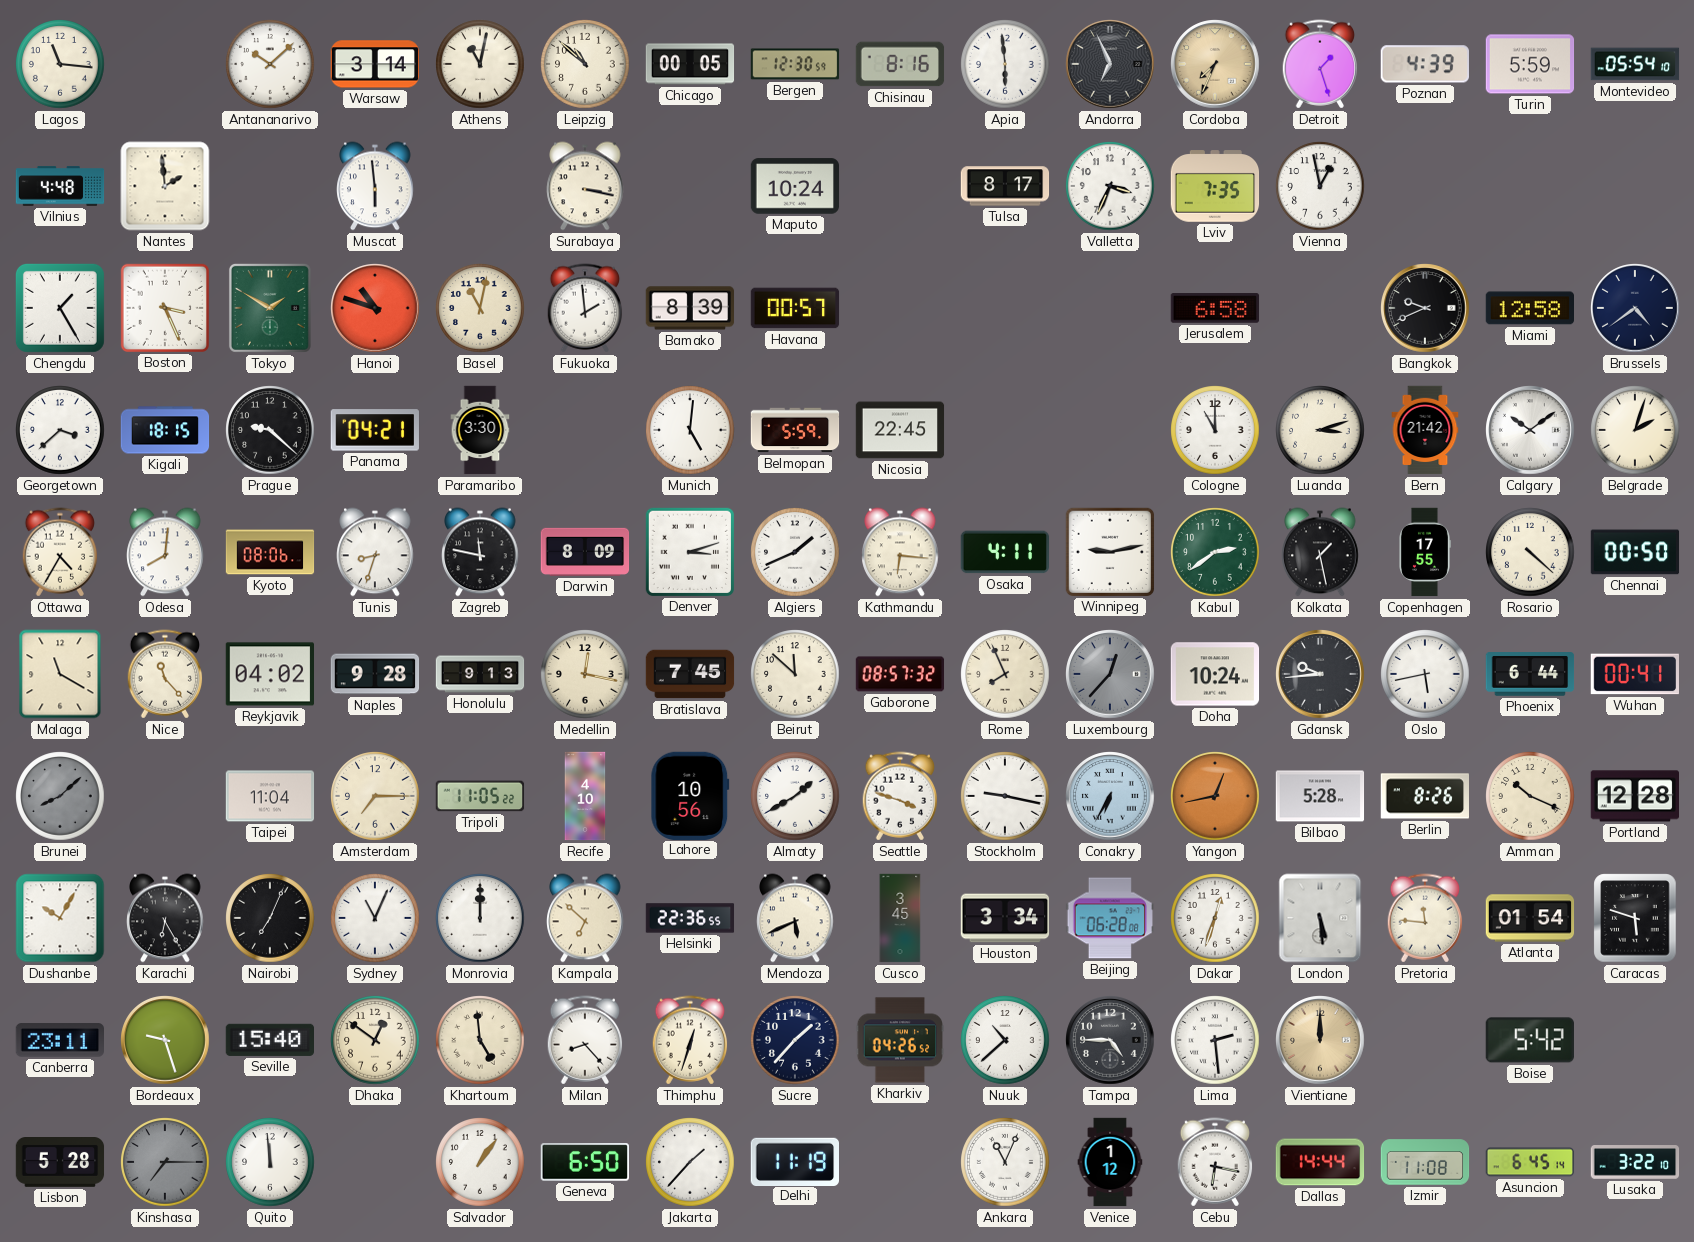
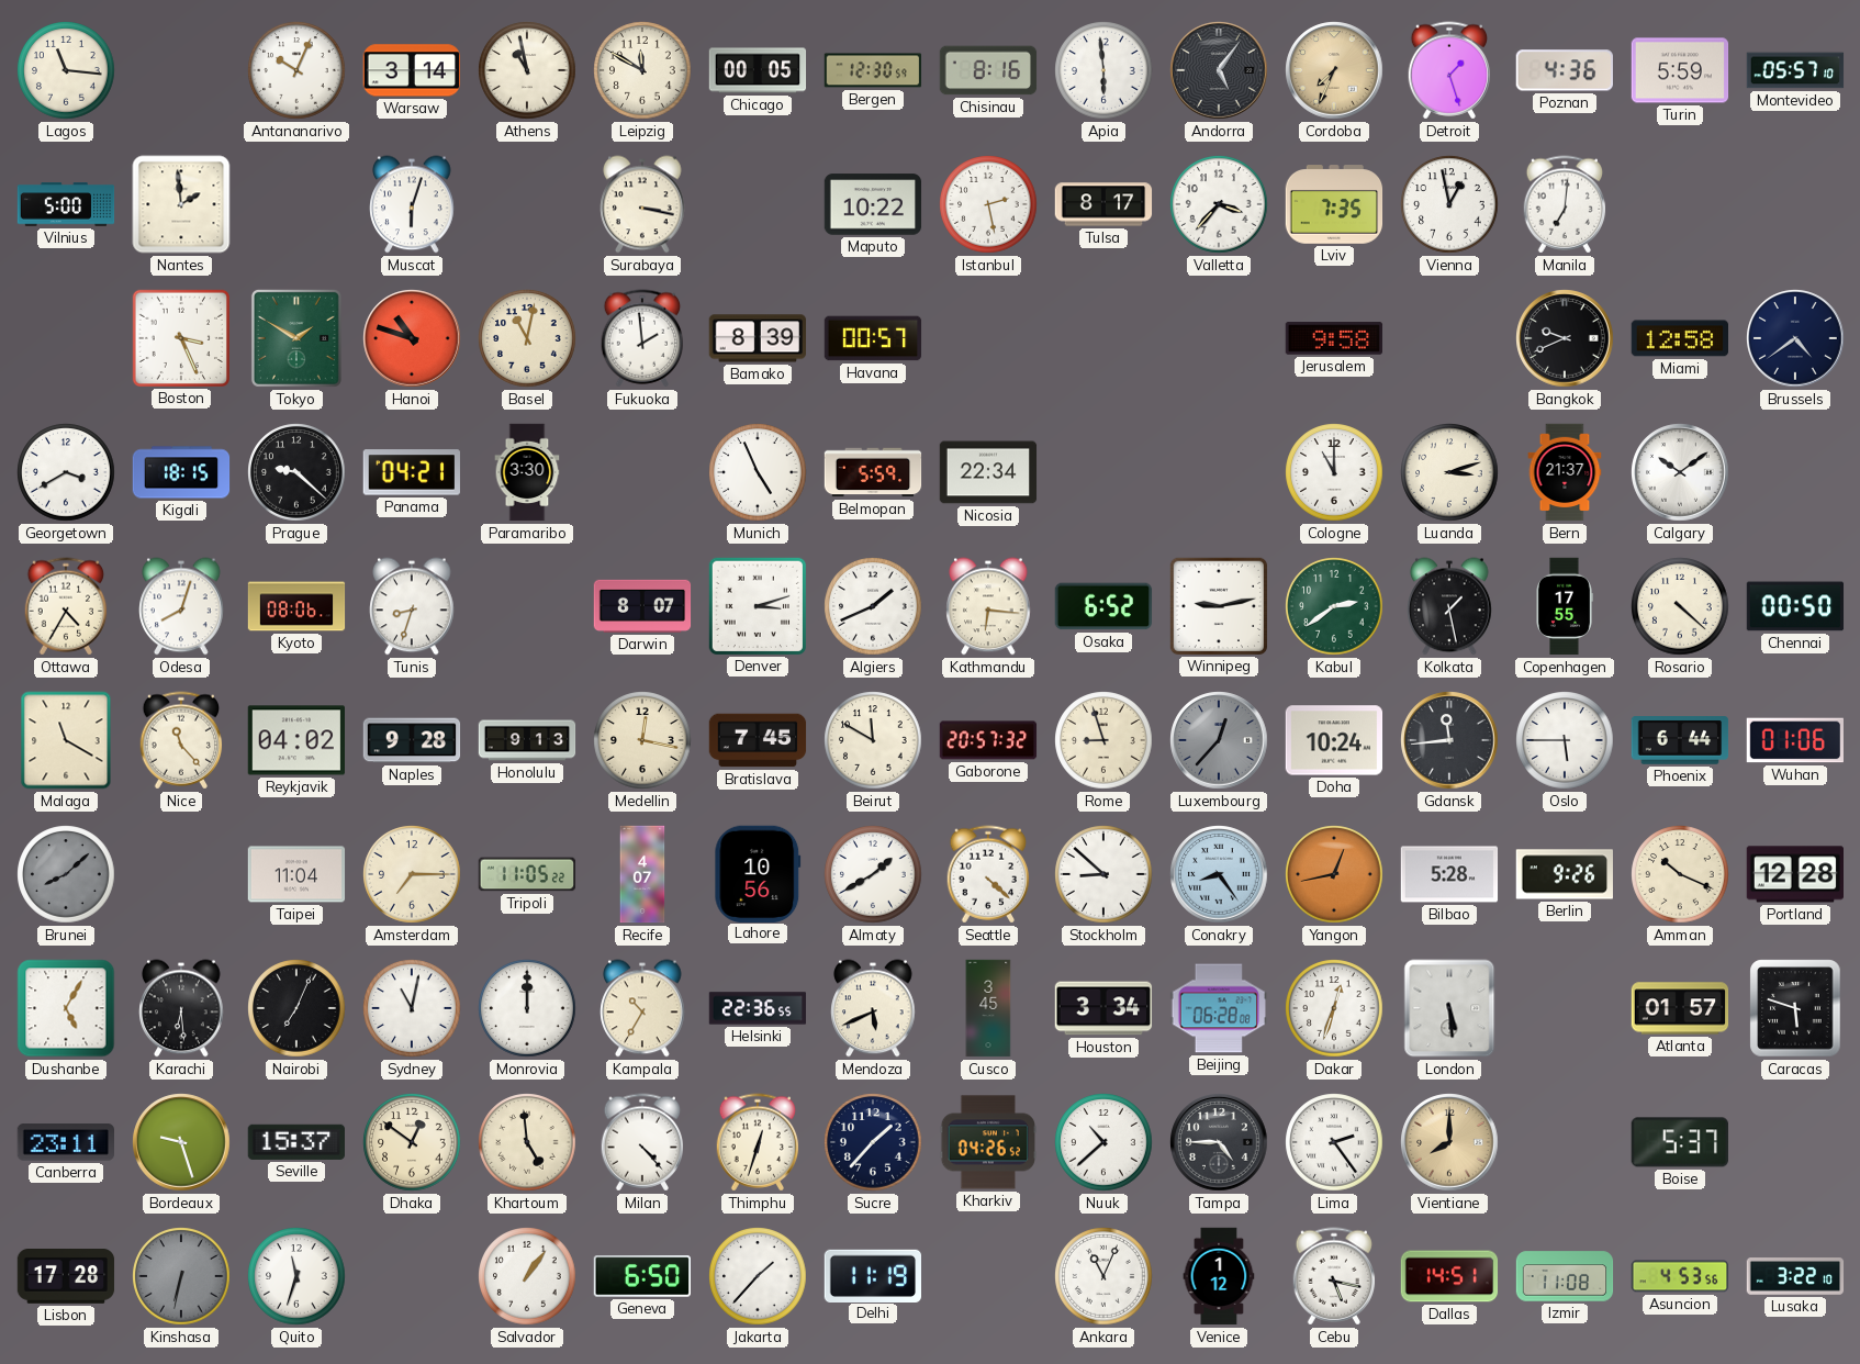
Antananarivo: 10:08 -> 10:04 (296, 70)
Athens: 11:02 -> 10:58 (527, 70)
Leipzig: 10:52 -> 11:50 (642, 70)
Andorra: 6:56 -> 5:06 (1219, 70)
Poznan: 4:39 -> 4:36 (1565, 70)
Montevideo: 05:54 -> 05:57 (1795, 70)
Vilnius: 4:48 -> 5:00 (66, 204)
Muscat: 5:59 -> 6:03 (412, 204)
Maputo: 10:24 -> 10:22 (873, 204)
Istanbul: none -> 2:28 (988, 204)
Valletta: 3:34 -> 3:37 (1219, 204)
Manila: none -> 7:01 (1565, 204)
Chengdu: 1:25 -> none (60, 308)
Jerusalem: 6:58 -> 9:58 (1334, 338)
Georgetown: 3:38 -> 3:40 (66, 472)
Munich: 5:01 -> 4:56 (758, 472)
Nicosia: 22:45 -> 22:34 (988, 472)
Bern: 21:42 -> 21:37 (1565, 472)
Belgrade: 2:03 -> none (1635, 430)
Odesa: 8:01 -> 8:03 (181, 606)
Zagreb: 11:47 -> none (480, 552)
Darwin: 8:09 -> 8:07 (642, 606)
Osaka: 4:11 -> 6:52 (1103, 606)
Beirut: 11:52 -> 11:50 (873, 740)
Gaborone: 08:57 -> 20:57 (988, 740)
Rome: 7:56 -> 8:57 (1103, 740)
Gdansk: 9:44 -> 11:44 (1449, 740)
Oslo: 5:43 -> 5:45 (1565, 740)
Wuhan: 00:41 -> 01:06 (1795, 740)
Recife: 4:10 -> 4:07 (642, 874)
Seattle: 3:48 -> 4:22 (988, 874)
Stockholm: 9:17 -> 8:52 (1103, 874)
Conakry: 6:35 -> 8:24 (1219, 874)
Berlin: 8:26 -> 9:26 (1565, 874)
Dushanbe: 10:05 -> 5:05 (66, 1008)
Karachi: 6:25 -> 6:29 (181, 1008)
Sydney: 11:04 -> 11:02 (412, 1008)
Kampala: 6:52 -> 10:35 (642, 1008)
Pretoria: 11:46 -> none (1425, 918)
Atlanta: 01:54 -> 01:57 (1680, 1008)
Seville: 15:40 -> 15:37 (295, 1142)
Milan: 8:23 -> 4:23 (642, 1142)
Lima: 2:29 -> 2:24 (1334, 1142)
Vientiane: 12:00 -> 8:00 (1449, 1142)
Boise: 5:42 -> 5:37 (1680, 1142)
Lisbon: 5:28 -> 17:28 (66, 1277)
Kinshasa: 7:15 -> 6:32 (181, 1276)
Quito: 11:59 -> 11:33 (296, 1276)
Cebu: 6:17 -> 5:17 (1334, 1276)
Dallas: 14:44 -> 14:51 (1449, 1276)
Asuncion: 6:45 -> 4:53 (1680, 1276)
